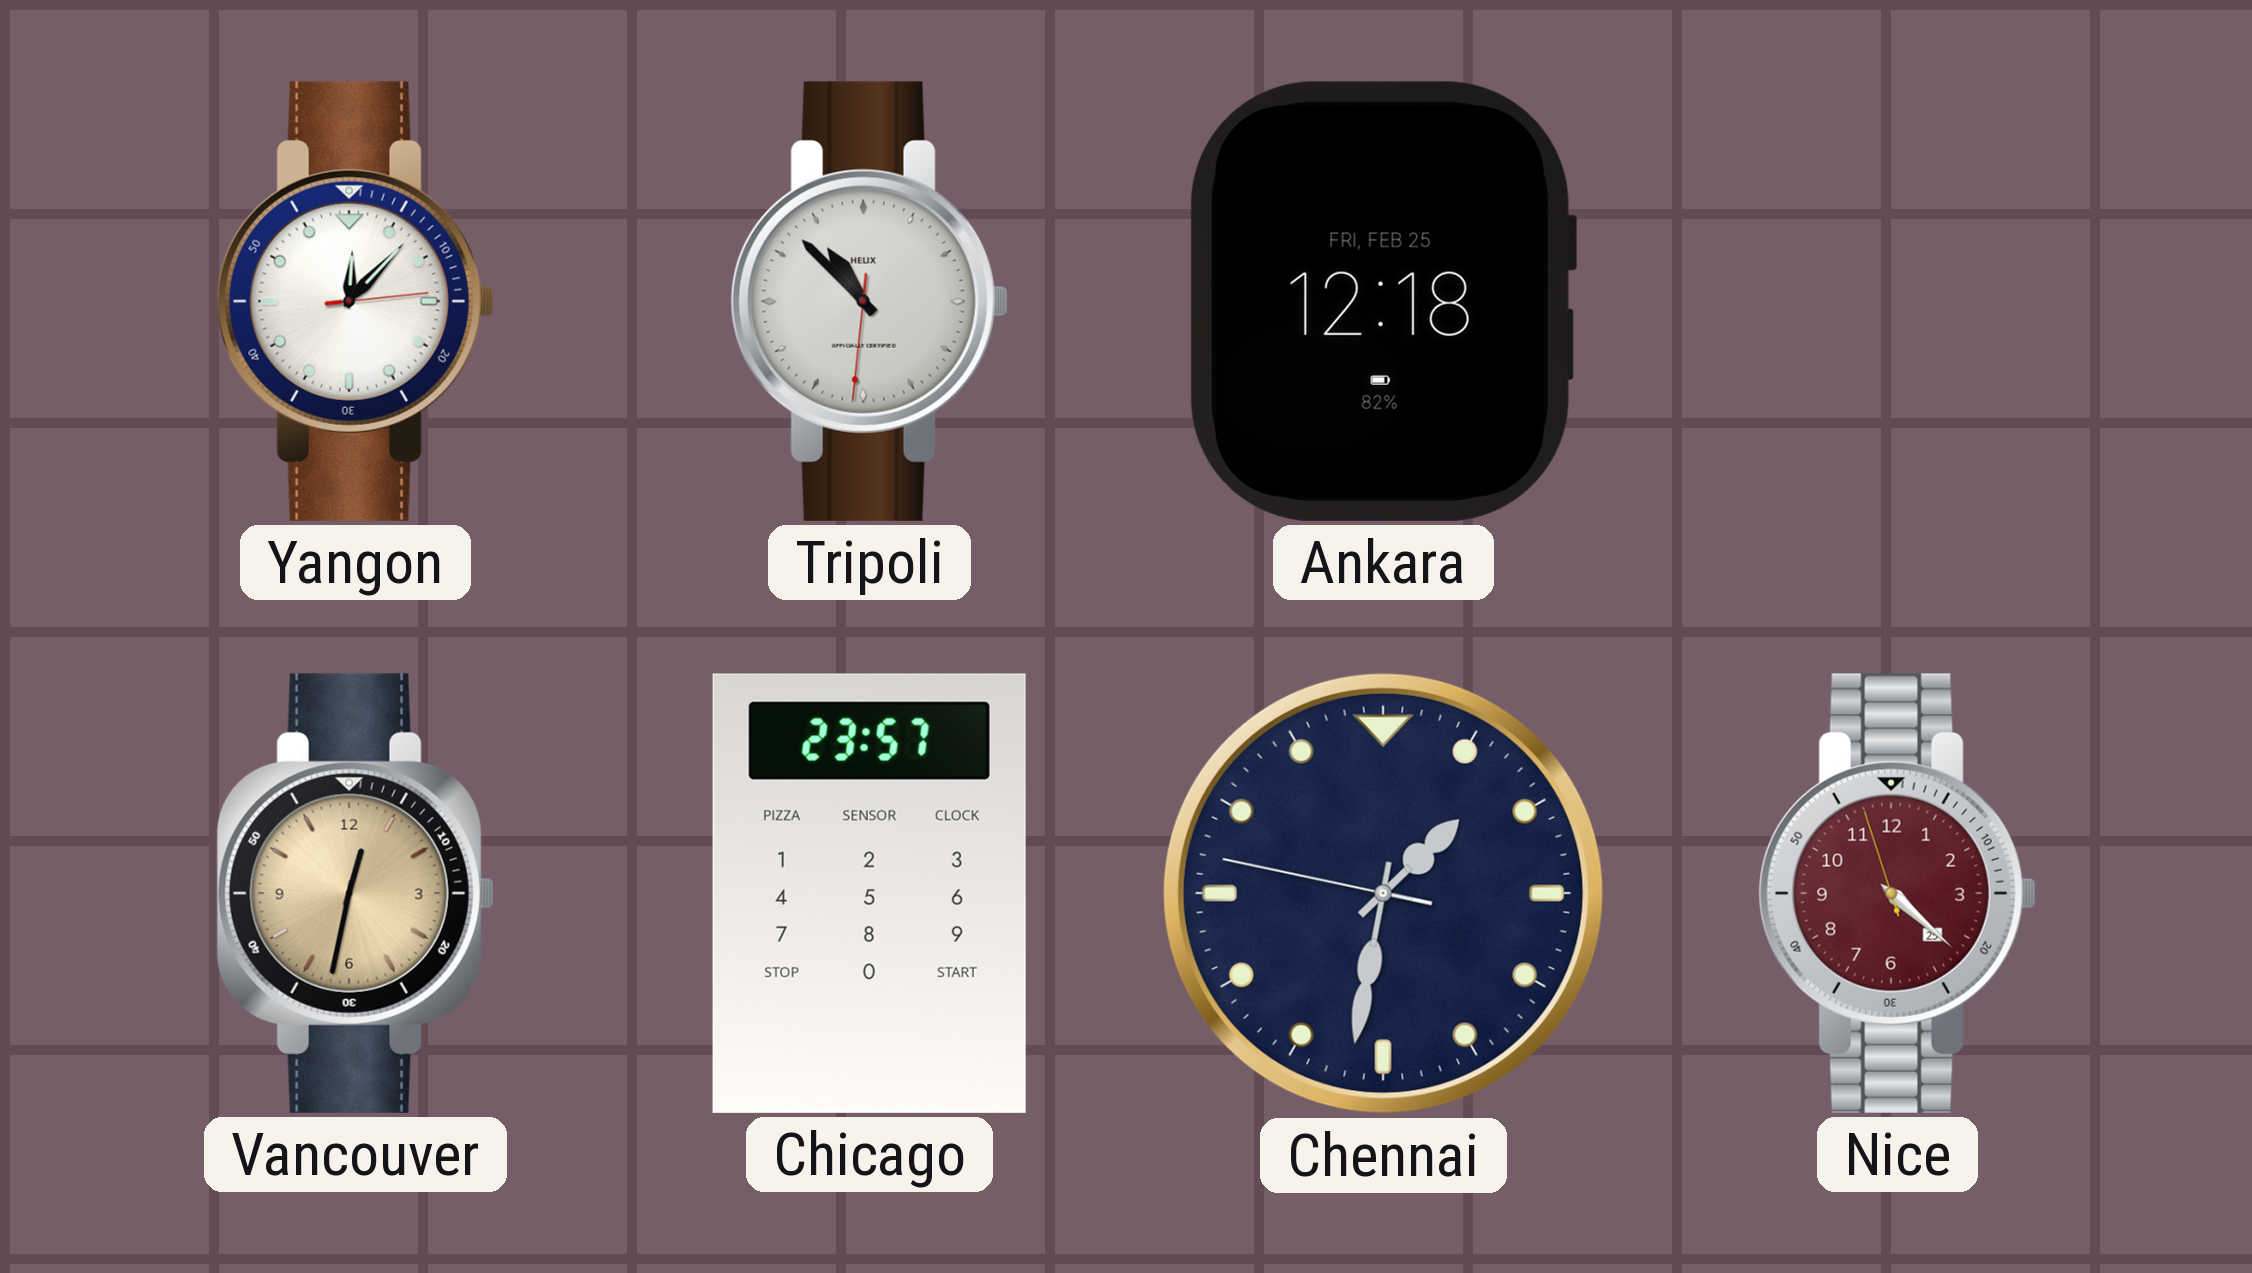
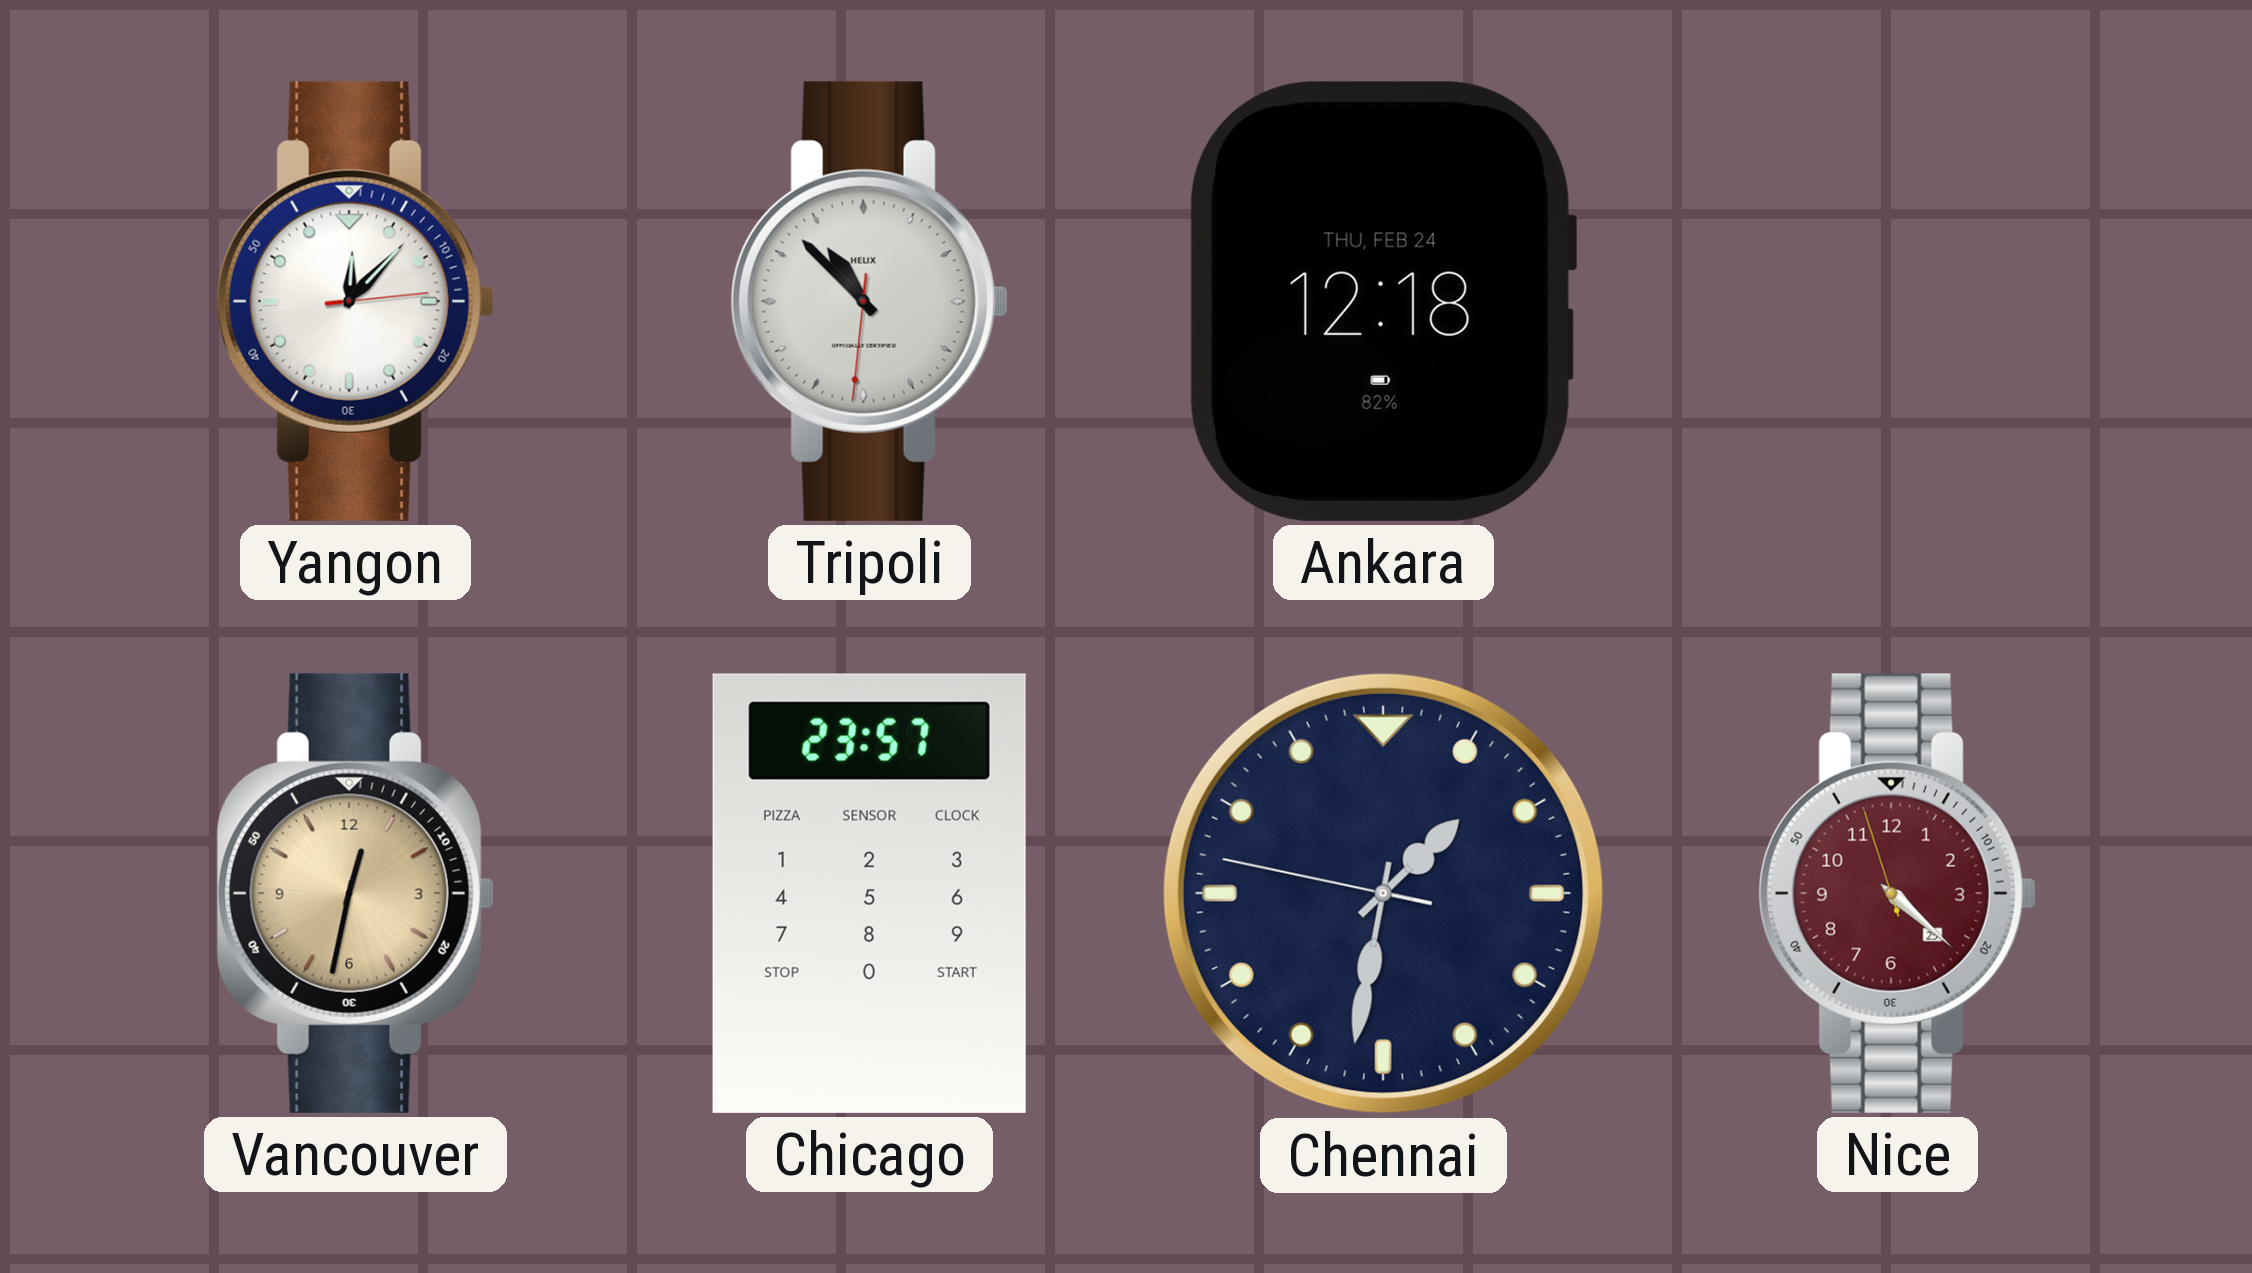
Ankara date: FRI, FEB 25 -> THU, FEB 24 (1383, 301)
